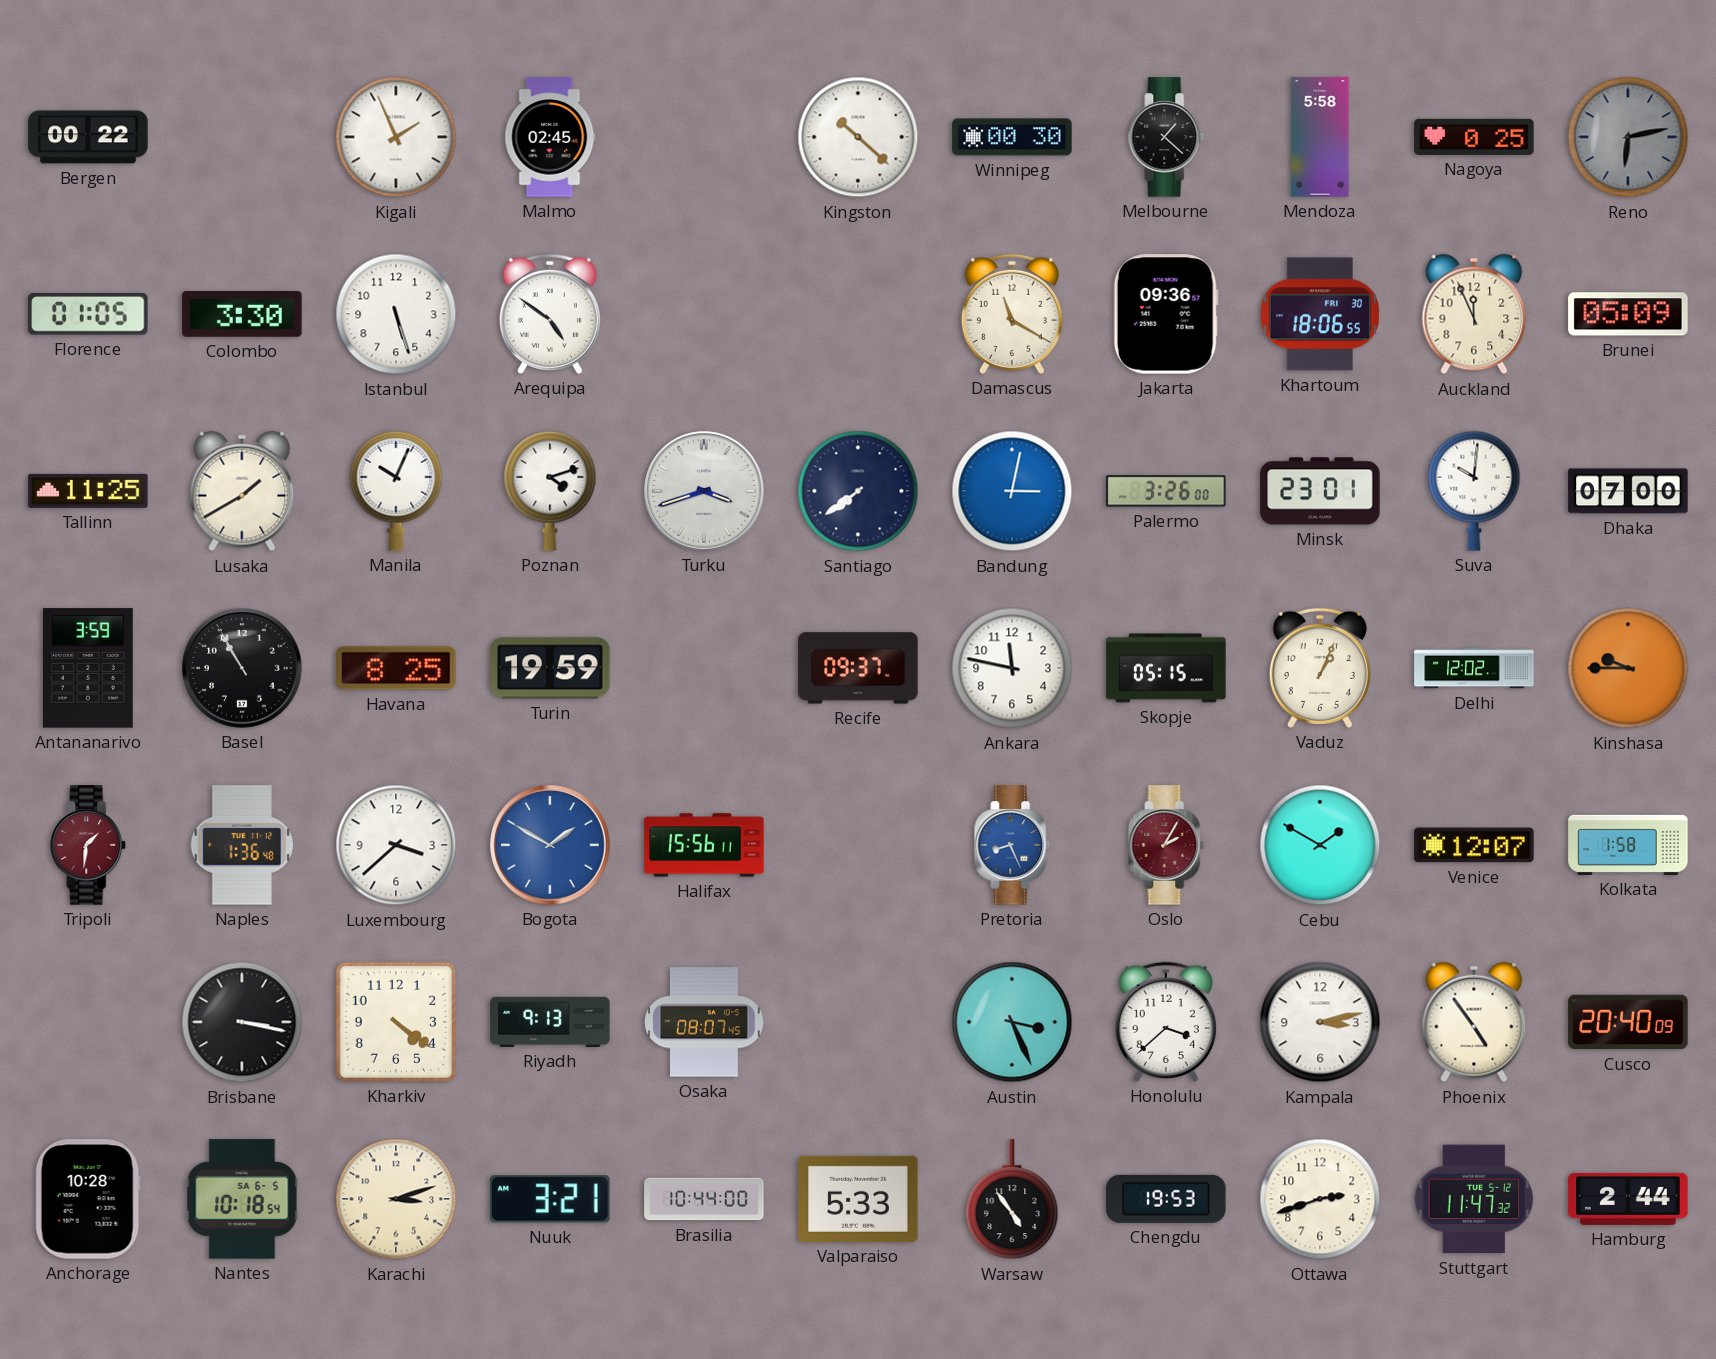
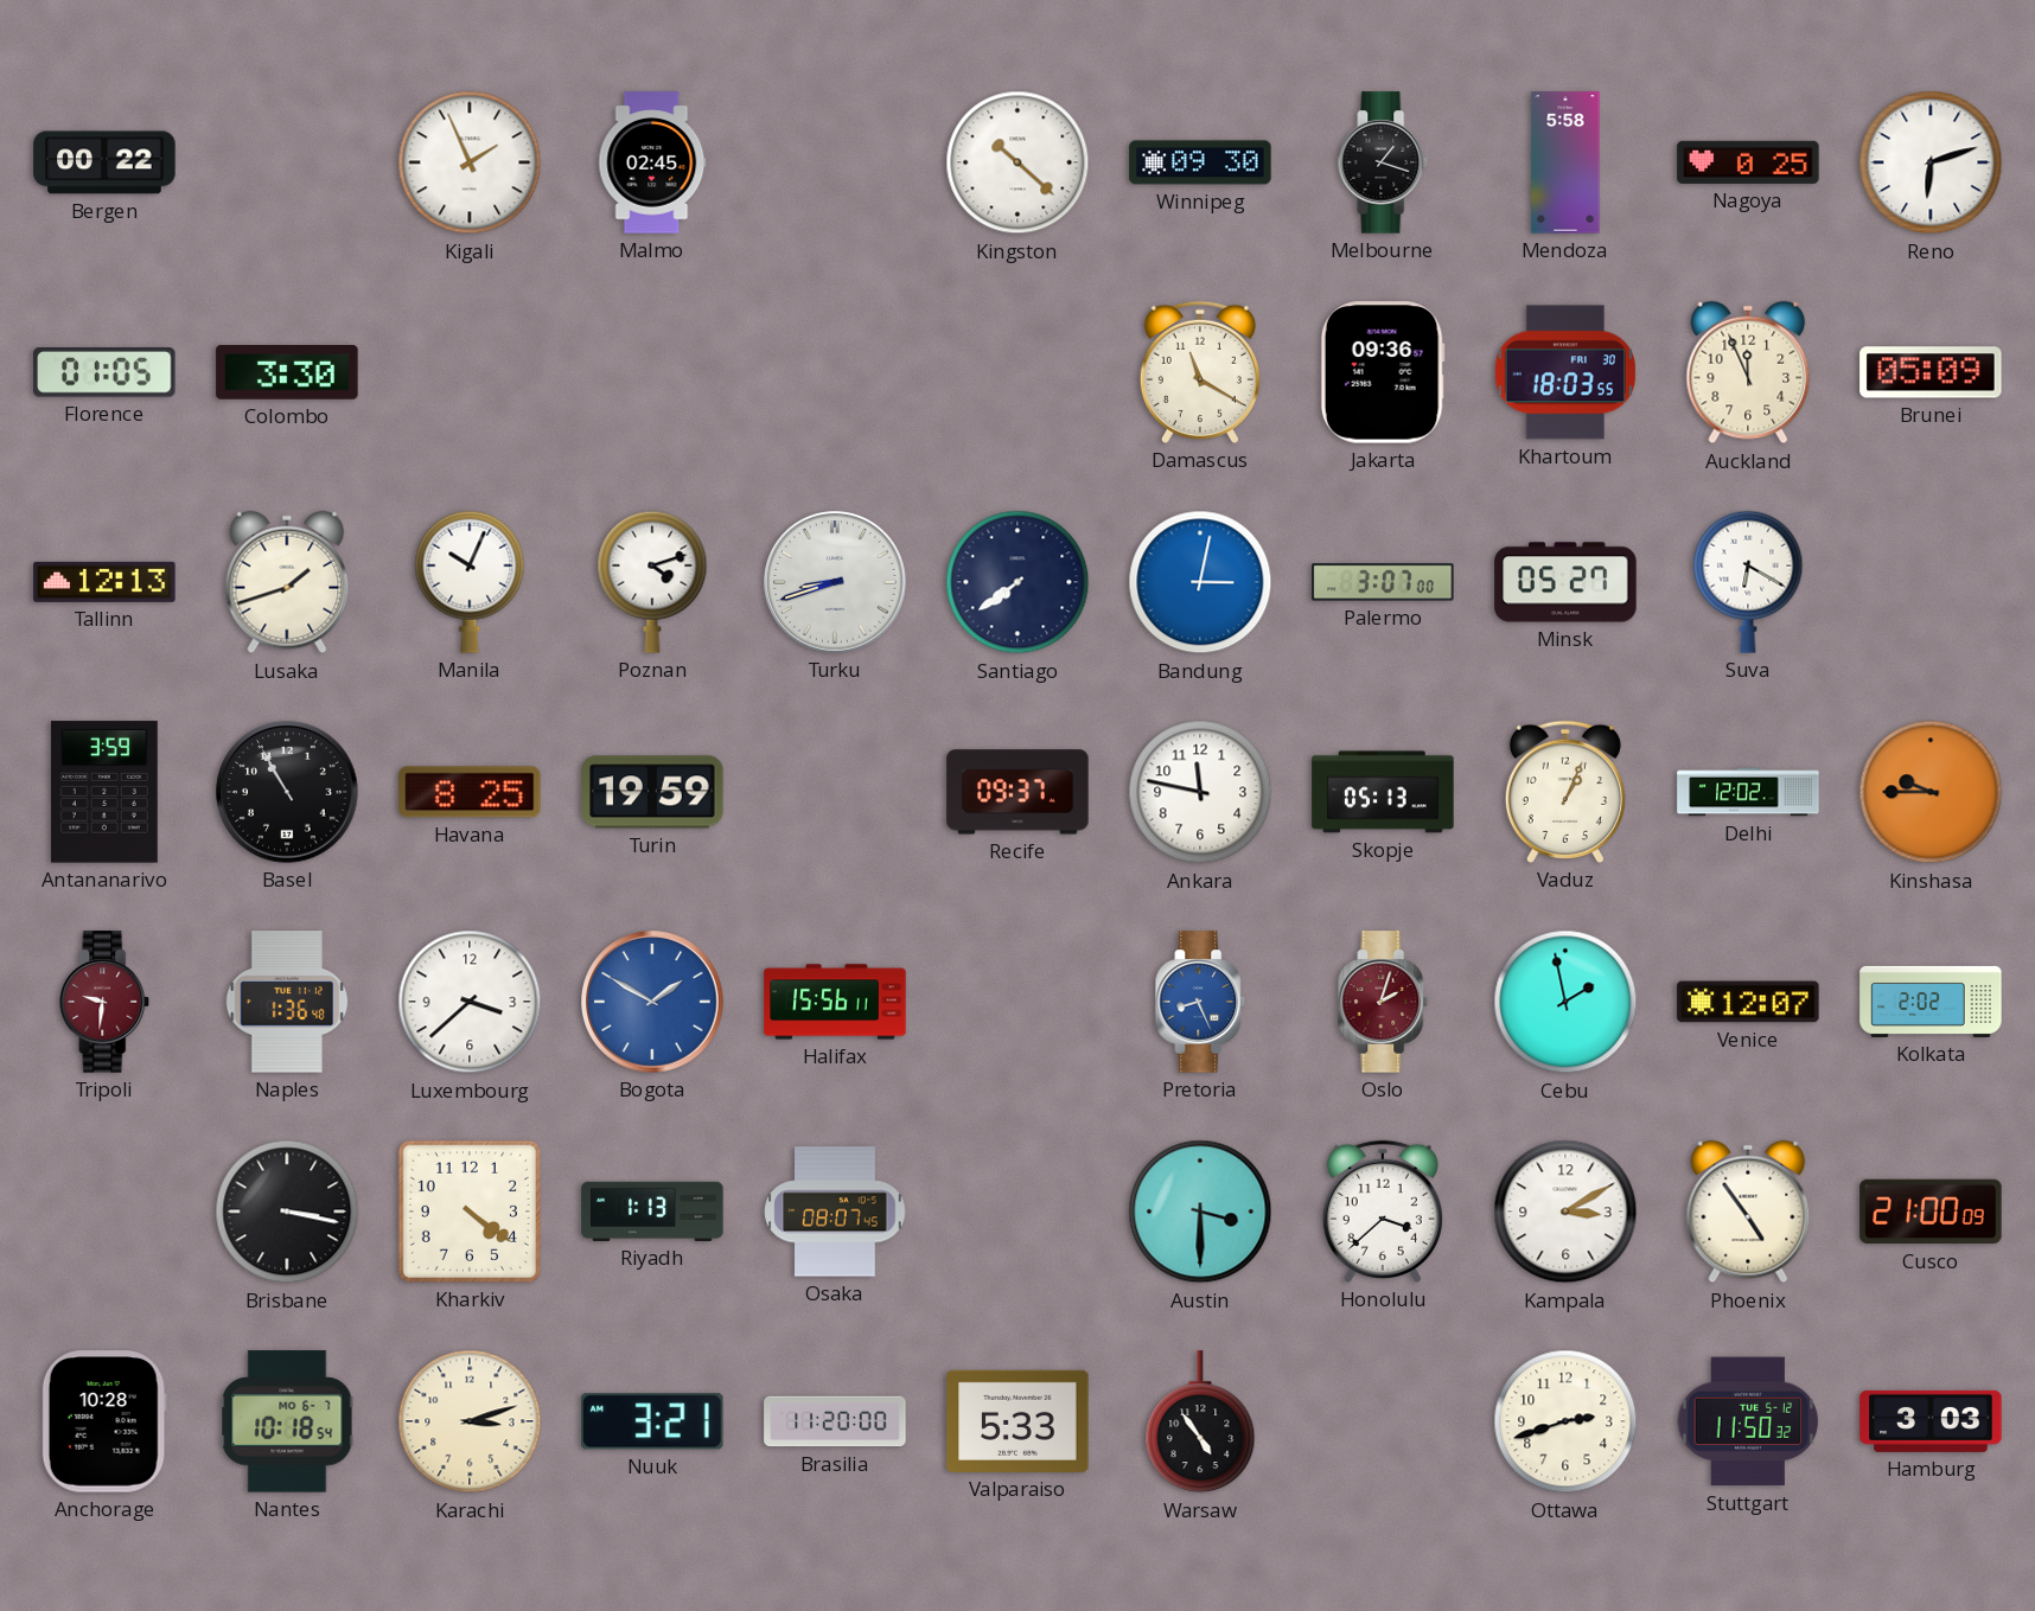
Winnipeg: 00:30 -> 09:30 (1200, 162)
Melbourne: 1:22 -> 1:18 (1383, 162)
Reno: 6:13 -> 6:12 (1931, 162)
Reno dial: grey -> white (1931, 162)
Istanbul: 5:27 -> none (396, 314)
Arequipa: 4:51 -> none (550, 314)
Khartoum: 18:06 -> 18:03 (1565, 372)
Tallinn: 11:25 -> 12:13 (104, 582)
Lusaka: 1:40 -> 1:42 (287, 582)
Turku: 3:42 -> 8:42 (835, 582)
Palermo: 3:26 -> 3:07 (1383, 582)
Minsk: 23:01 -> 05:27 (1565, 582)
Suva: 10:01 -> 6:20 (1748, 582)
Dhaka: 07:00 -> none (1628, 491)
Skopje: 05:15 -> 05:13 (1383, 792)
Tripoli: 1:31 -> 9:31 (104, 1002)
Oslo: 2:05 -> 2:03 (1383, 1002)
Cebu: 1:50 -> 1:58 (1565, 1002)
Kolkata: 1:58 -> 2:02 (1931, 1002)
Riyadh: 9:13 -> 1:13 (652, 1212)
Austin: 3:26 -> 3:30 (1200, 1212)
Kampala: 3:13 -> 3:10 (1565, 1212)
Cusco: 20:40 -> 21:00 (1931, 1212)
Nantes date: SA 6-5 -> MO 6-7 (287, 1421)
Brasilia: 10:44 -> 11:20 (835, 1421)
Chengdu: 19:53 -> none (1166, 1199)
Stuttgart: 11:47 -> 11:50 (1748, 1421)
Hamburg: 2:44 -> 3:03 (1931, 1421)
